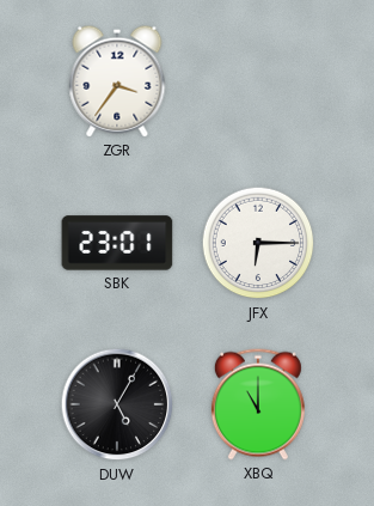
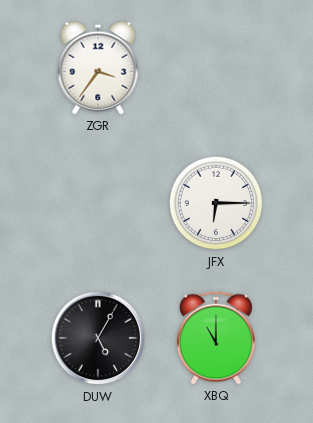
SBK: 23:01 -> none (117, 243)
